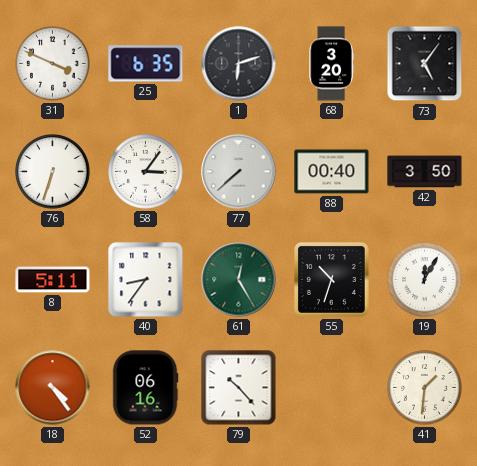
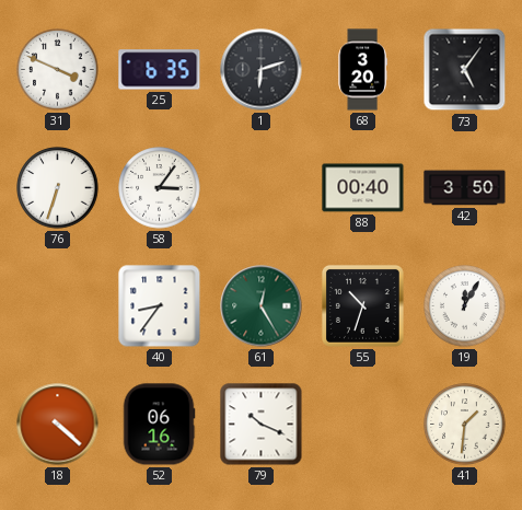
77: 7:38 -> none (239, 172)
8: 5:11 -> none (53, 280)
18: 4:24 -> 4:22 (58, 425)
79: 10:23 -> 10:19 (262, 425)
